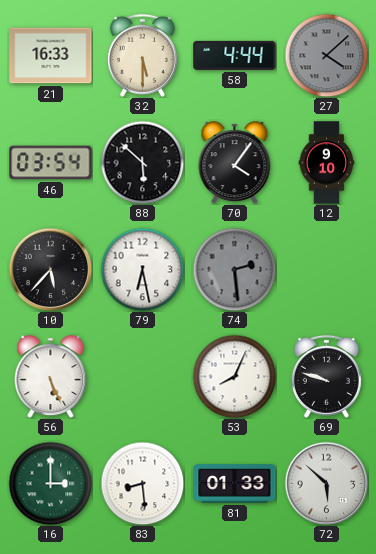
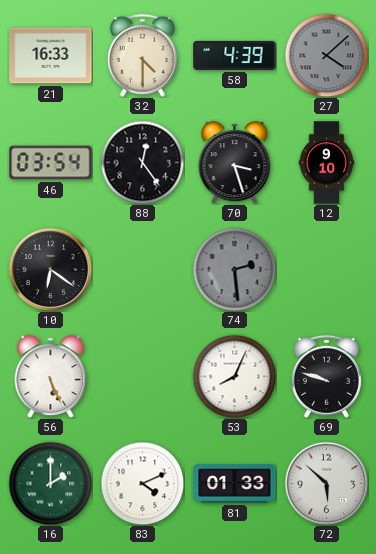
32: 5:30 -> 4:30 (142, 55)
58: 4:44 -> 4:39 (235, 55)
88: 5:52 -> 12:24 (142, 162)
70: 4:06 -> 3:27 (235, 163)
10: 5:37 -> 6:21 (50, 269)
79: 6:28 -> none (142, 269)
16: 3:00 -> 2:00 (50, 483)
83: 8:29 -> 4:11 (142, 483)
